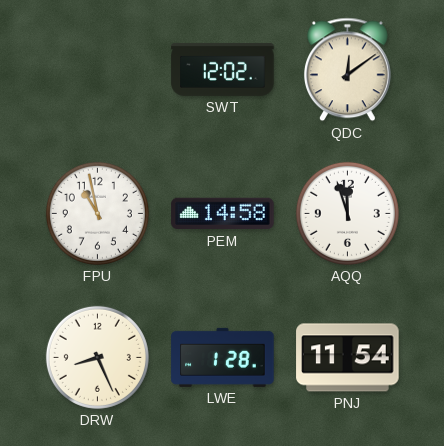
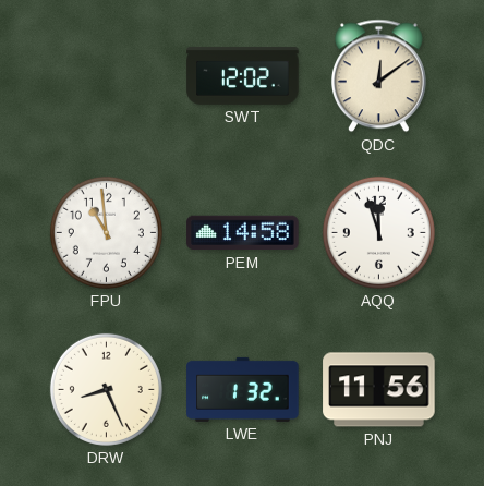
FPU: 10:58 -> 10:59 (106, 232)
LWE: 1:28 -> 1:32 (243, 389)
PNJ: 11:54 -> 11:56 (379, 390)
